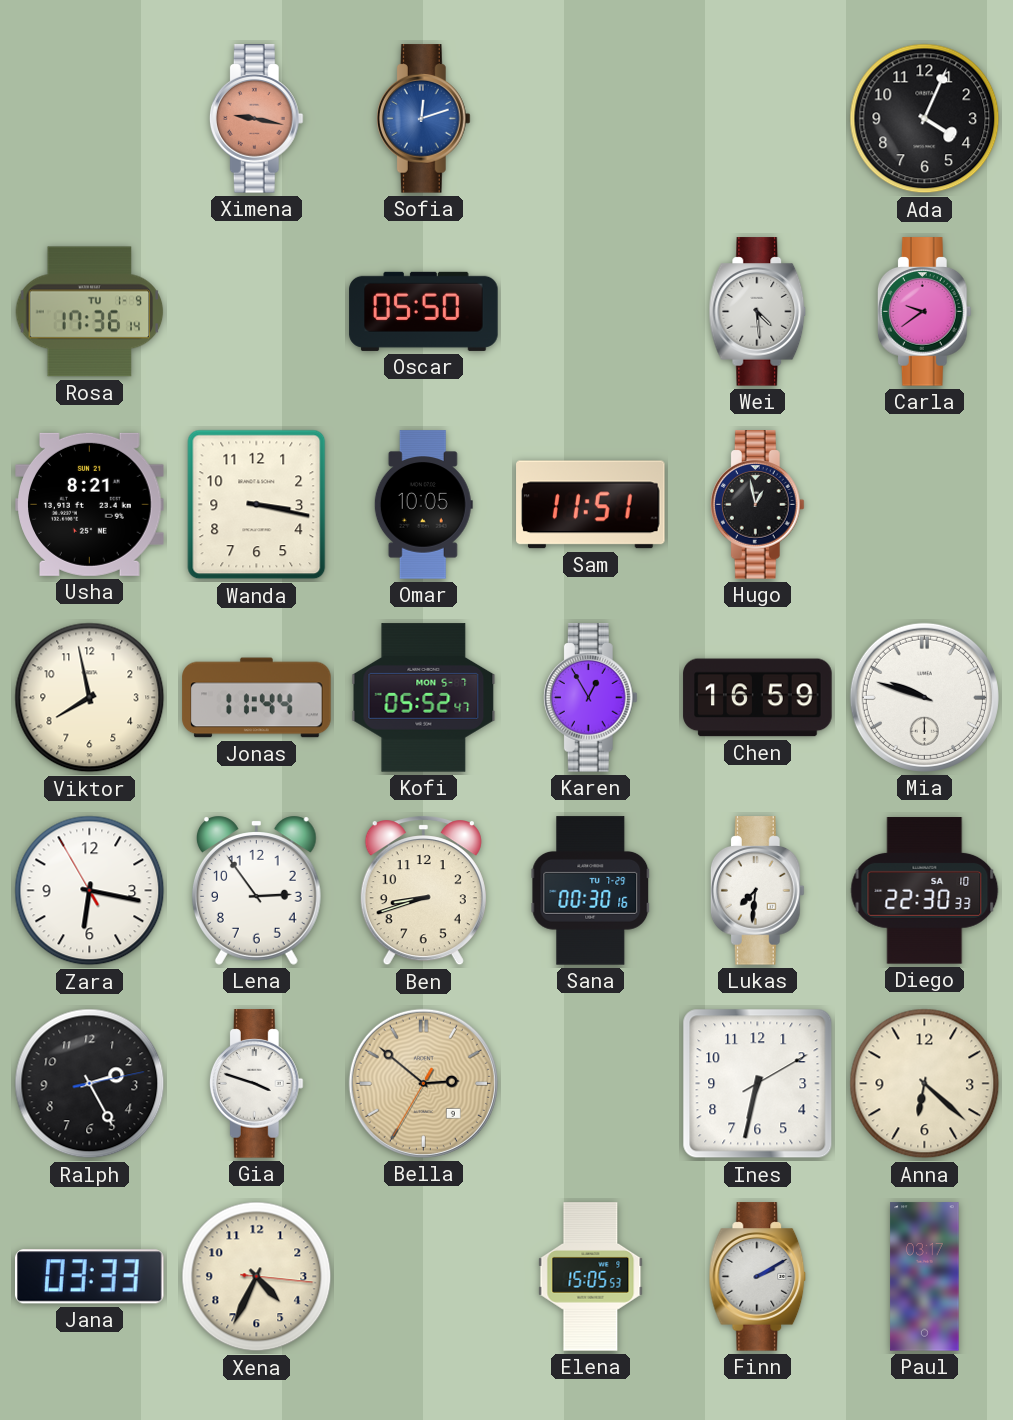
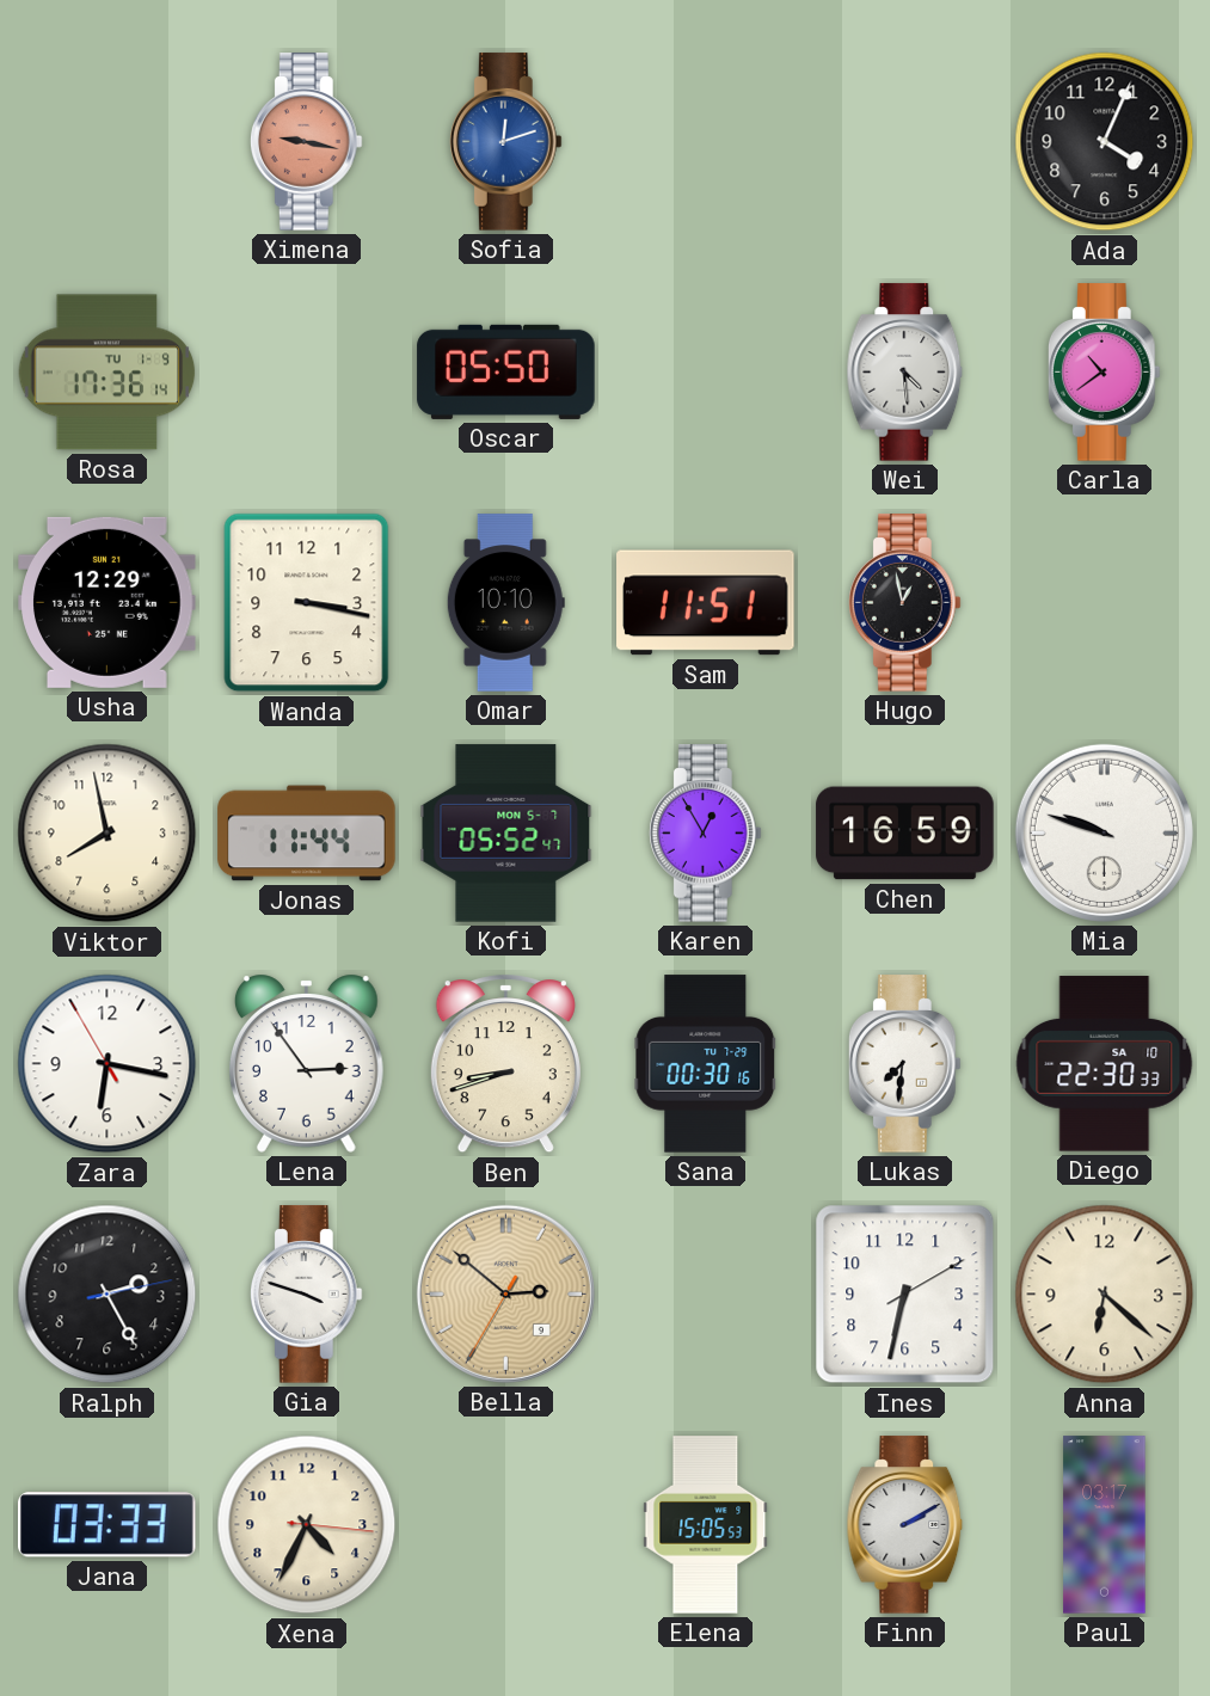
Carla: 9:39 -> 10:39 (1104, 373)
Usha: 8:21 -> 12:29 (108, 602)
Omar: 10:05 -> 10:10 (505, 603)
